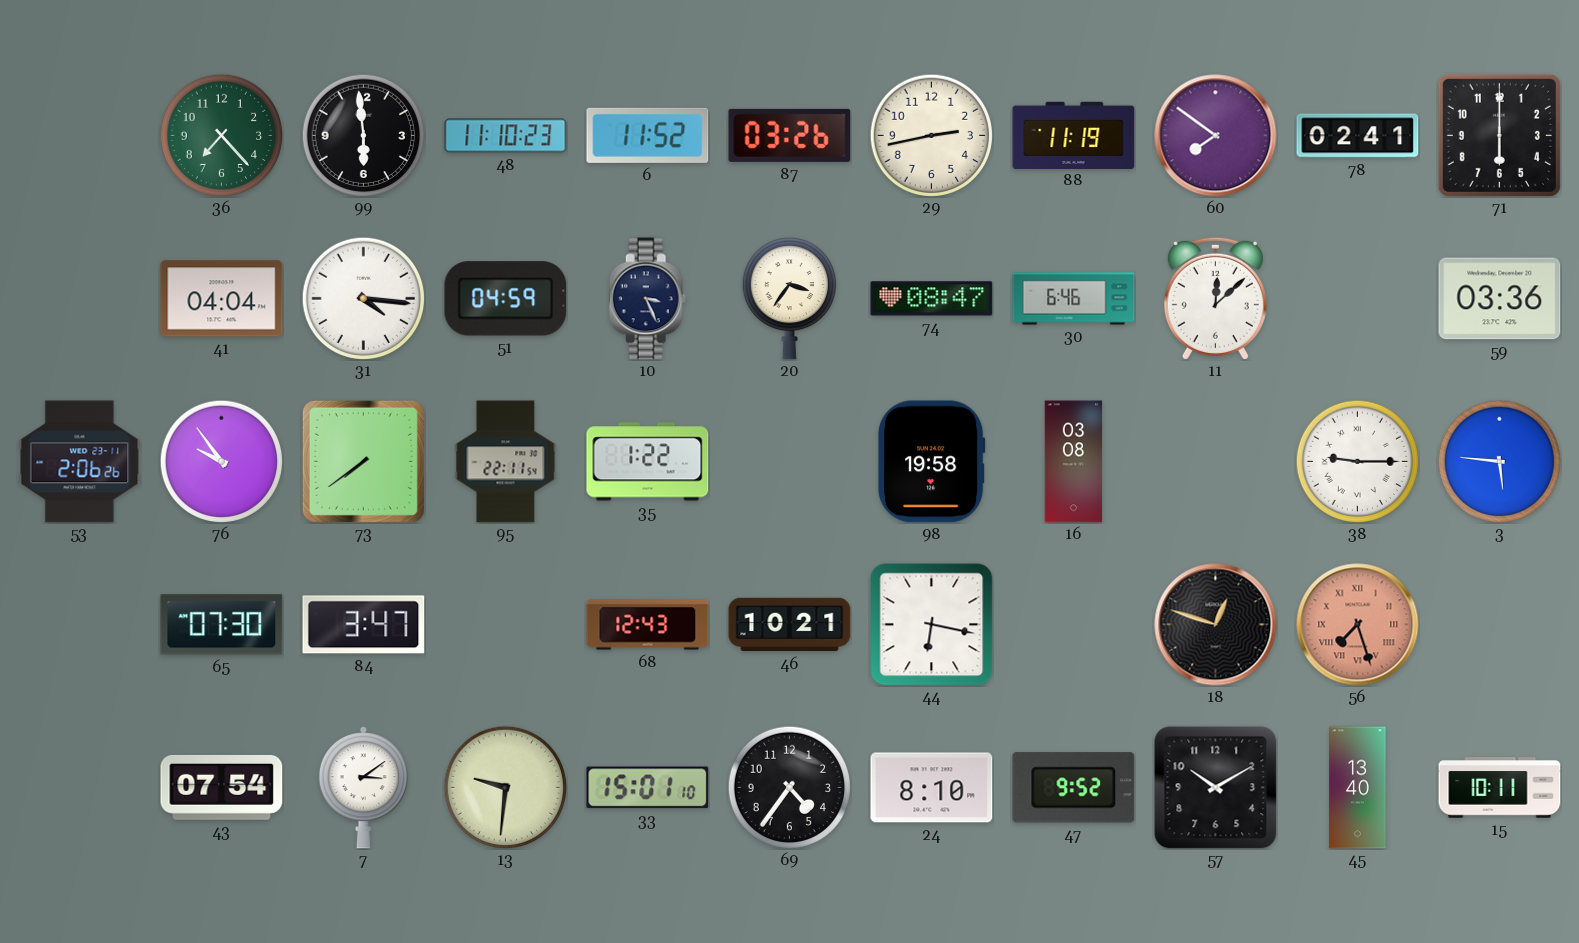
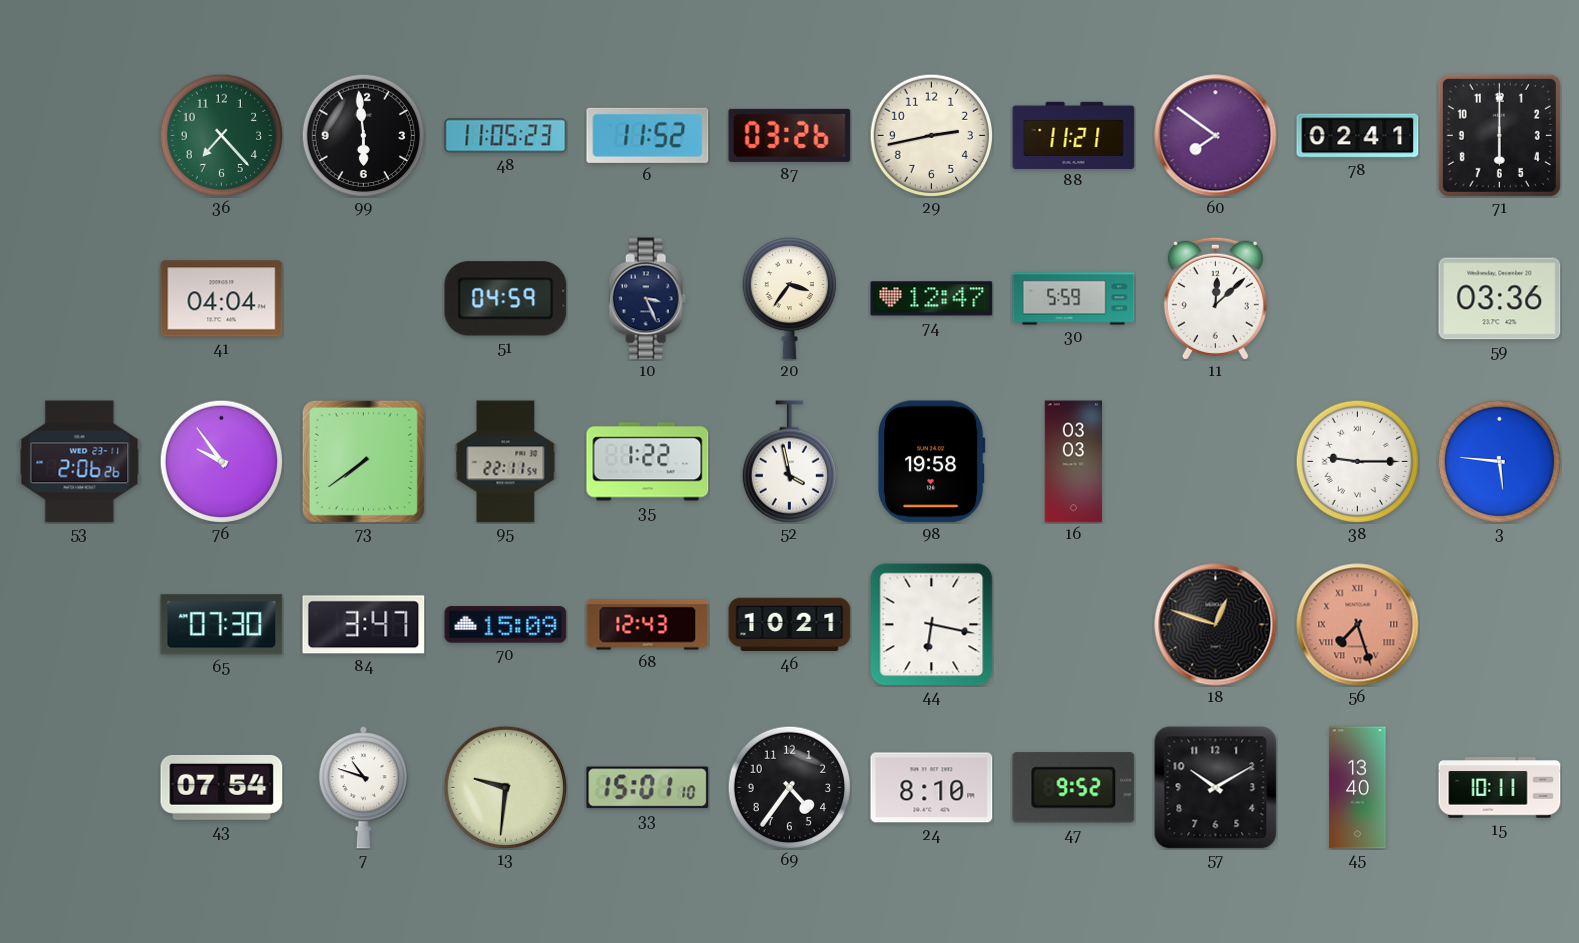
48: 11:10 -> 11:05 (506, 136)
88: 11:19 -> 11:21 (1074, 135)
31: 4:16 -> none (363, 298)
74: 08:47 -> 12:47 (932, 299)
30: 6:46 -> 5:59 (1074, 299)
52: none -> 3:58 (789, 462)
16: 03:08 -> 03:03 (1074, 462)
70: none -> 15:09 (506, 625)
7: 3:09 -> 10:48 (363, 788)
